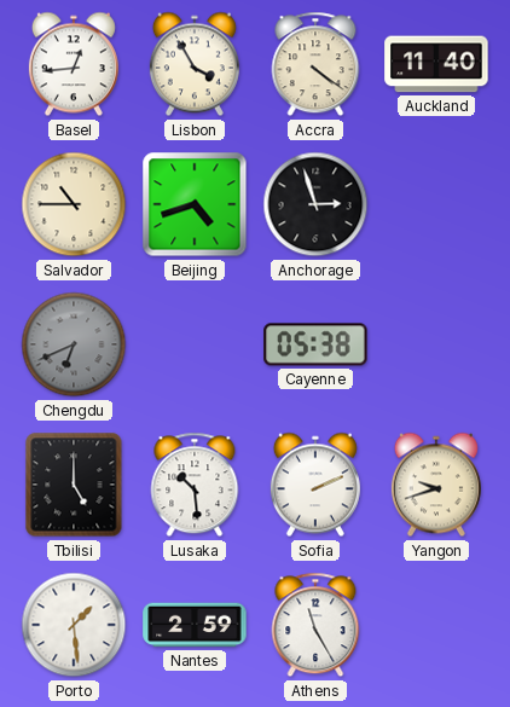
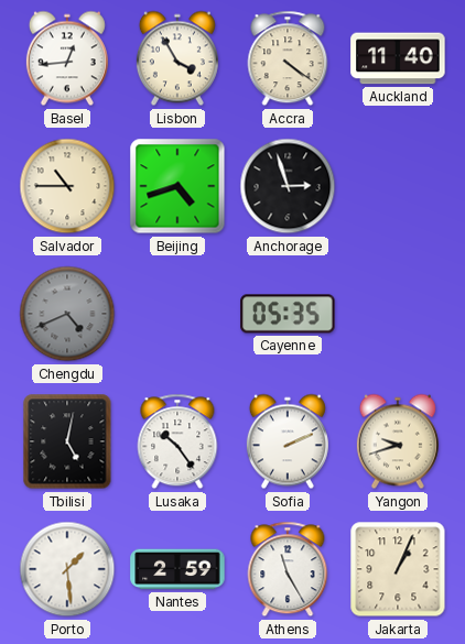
Chengdu: 6:41 -> 4:41 (67, 314)
Cayenne: 05:38 -> 05:35 (288, 314)
Tbilisi: 5:00 -> 5:02 (67, 441)
Lusaka: 10:29 -> 10:24 (177, 441)
Jakarta: none -> 1:04 (398, 569)
